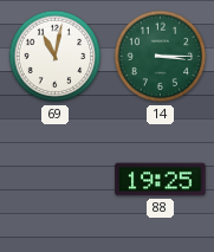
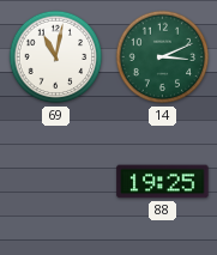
14: 3:15 -> 3:11 (163, 57)
